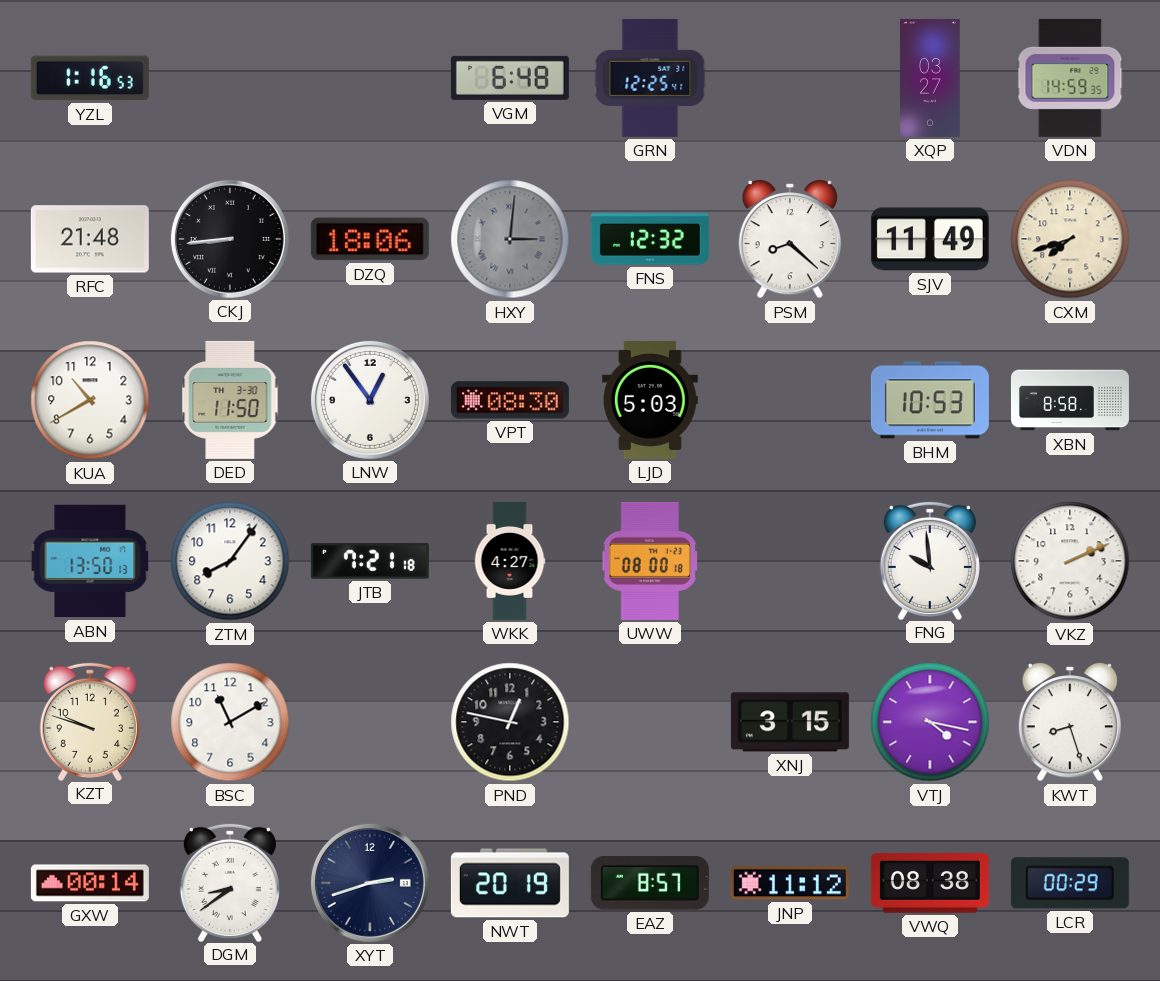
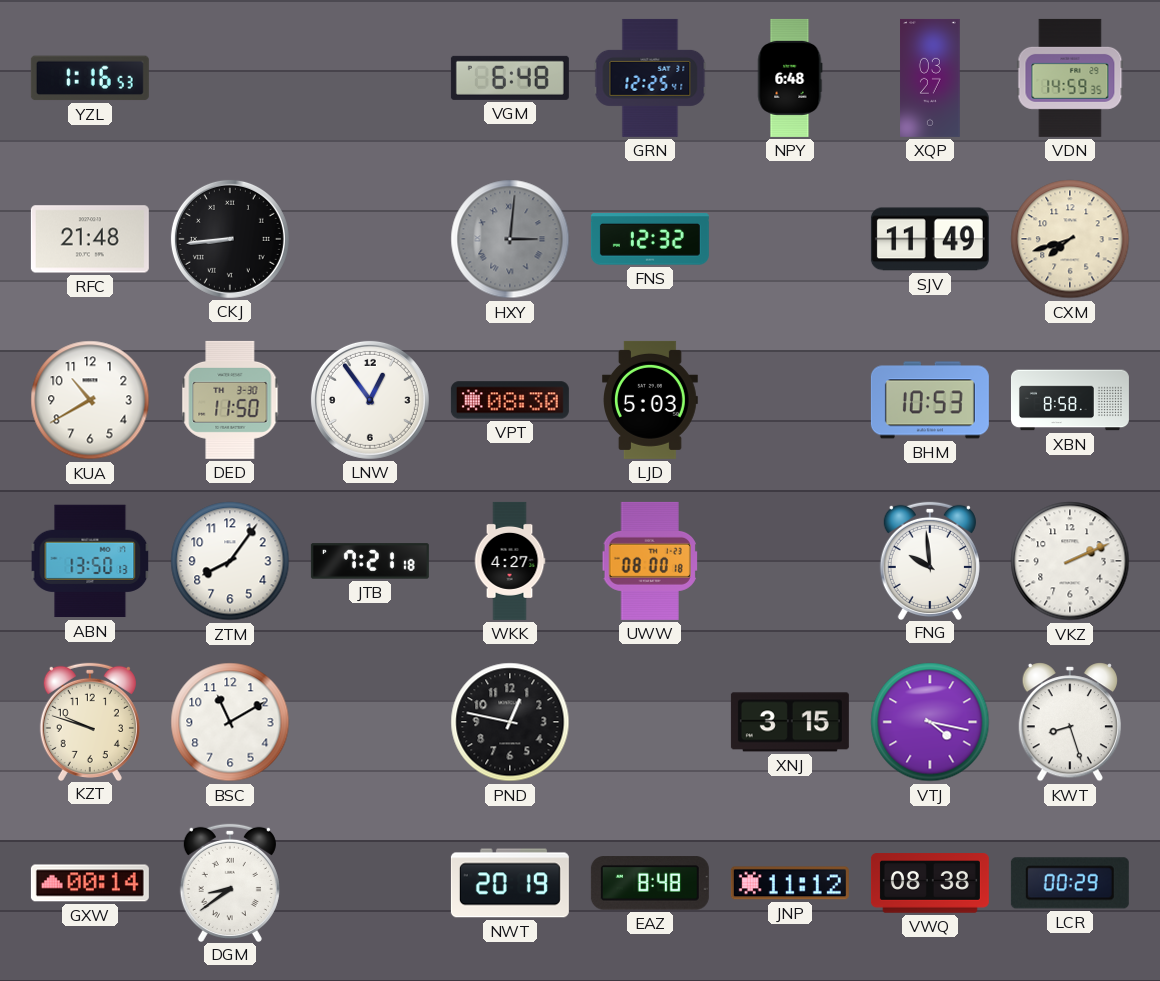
NPY: none -> 6:48 (790, 78)
DZQ: 18:06 -> none (370, 239)
PSM: 8:22 -> none (789, 239)
XYT: 2:42 -> none (370, 883)
EAZ: 8:57 -> 8:48 (650, 883)
